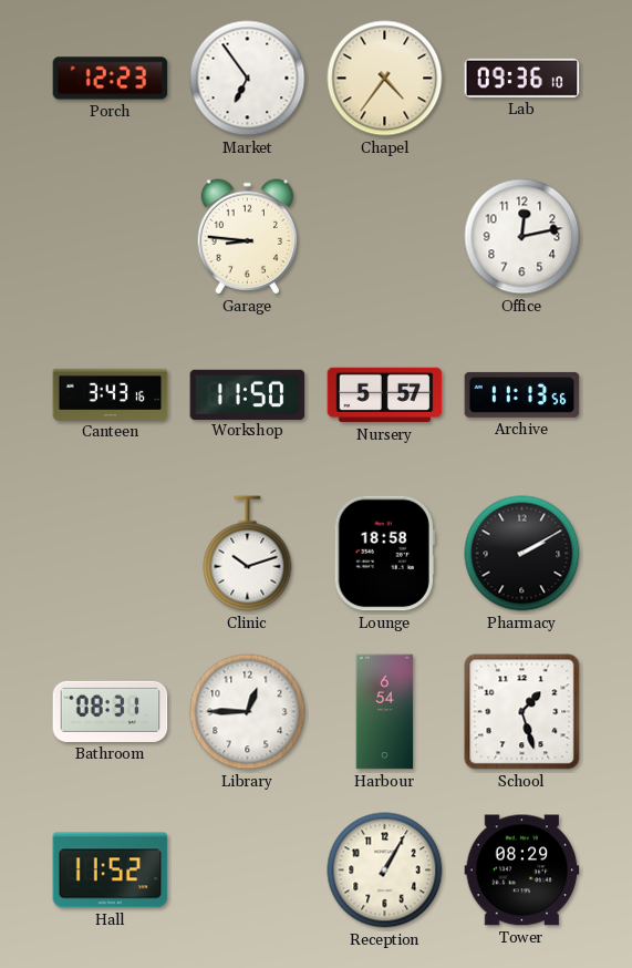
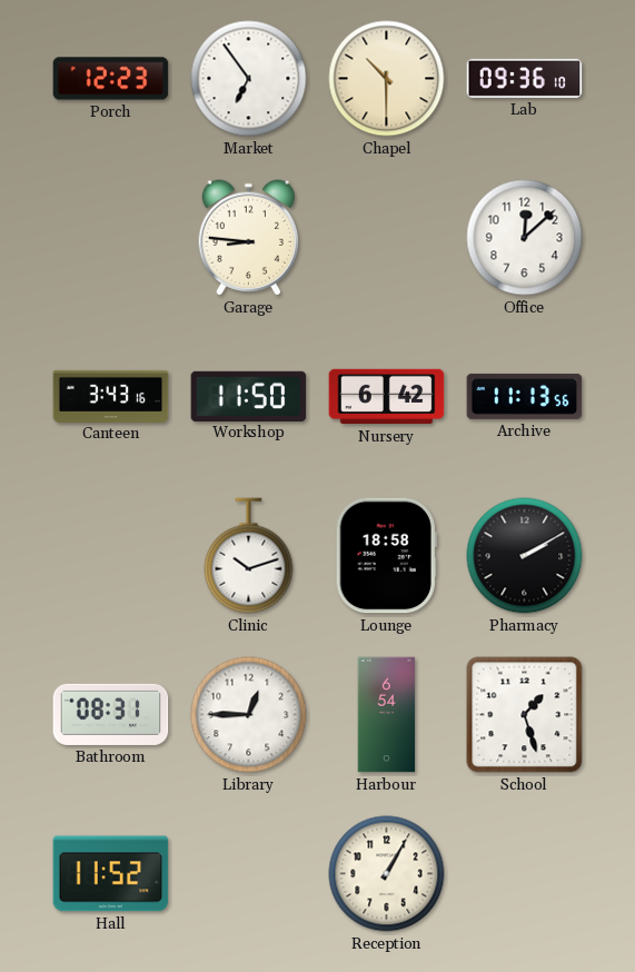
Chapel: 4:36 -> 10:30 (387, 79)
Office: 12:13 -> 12:08 (525, 238)
Nursery: 5:57 -> 6:42 (387, 397)
Tower: 08:29 -> none (522, 871)
